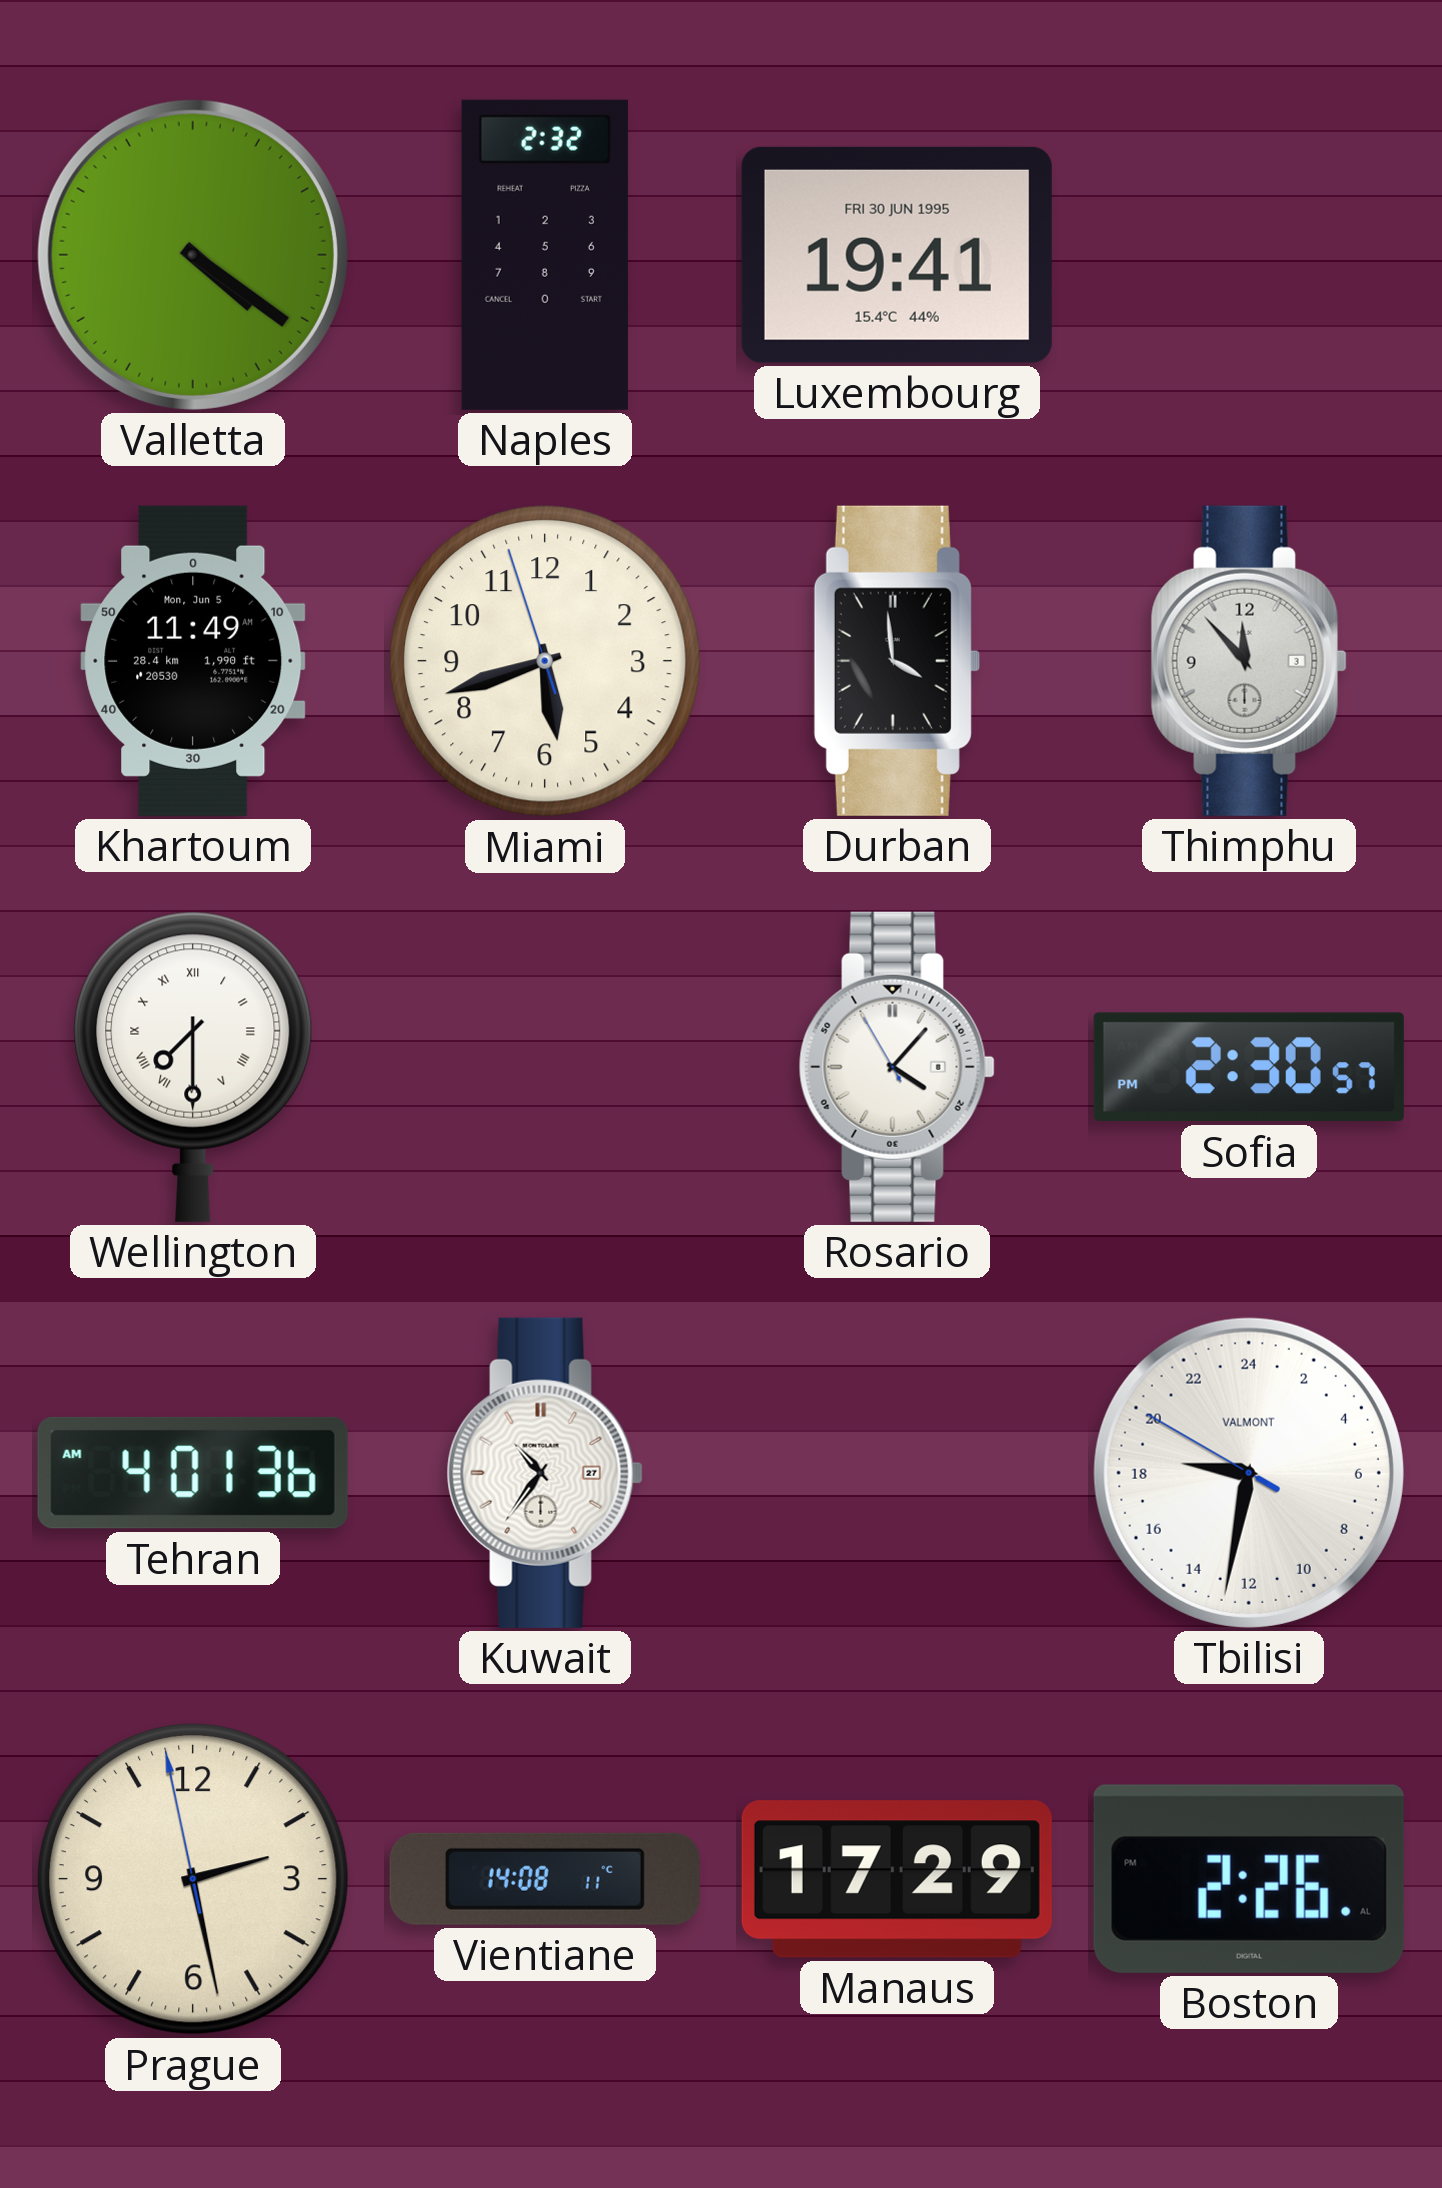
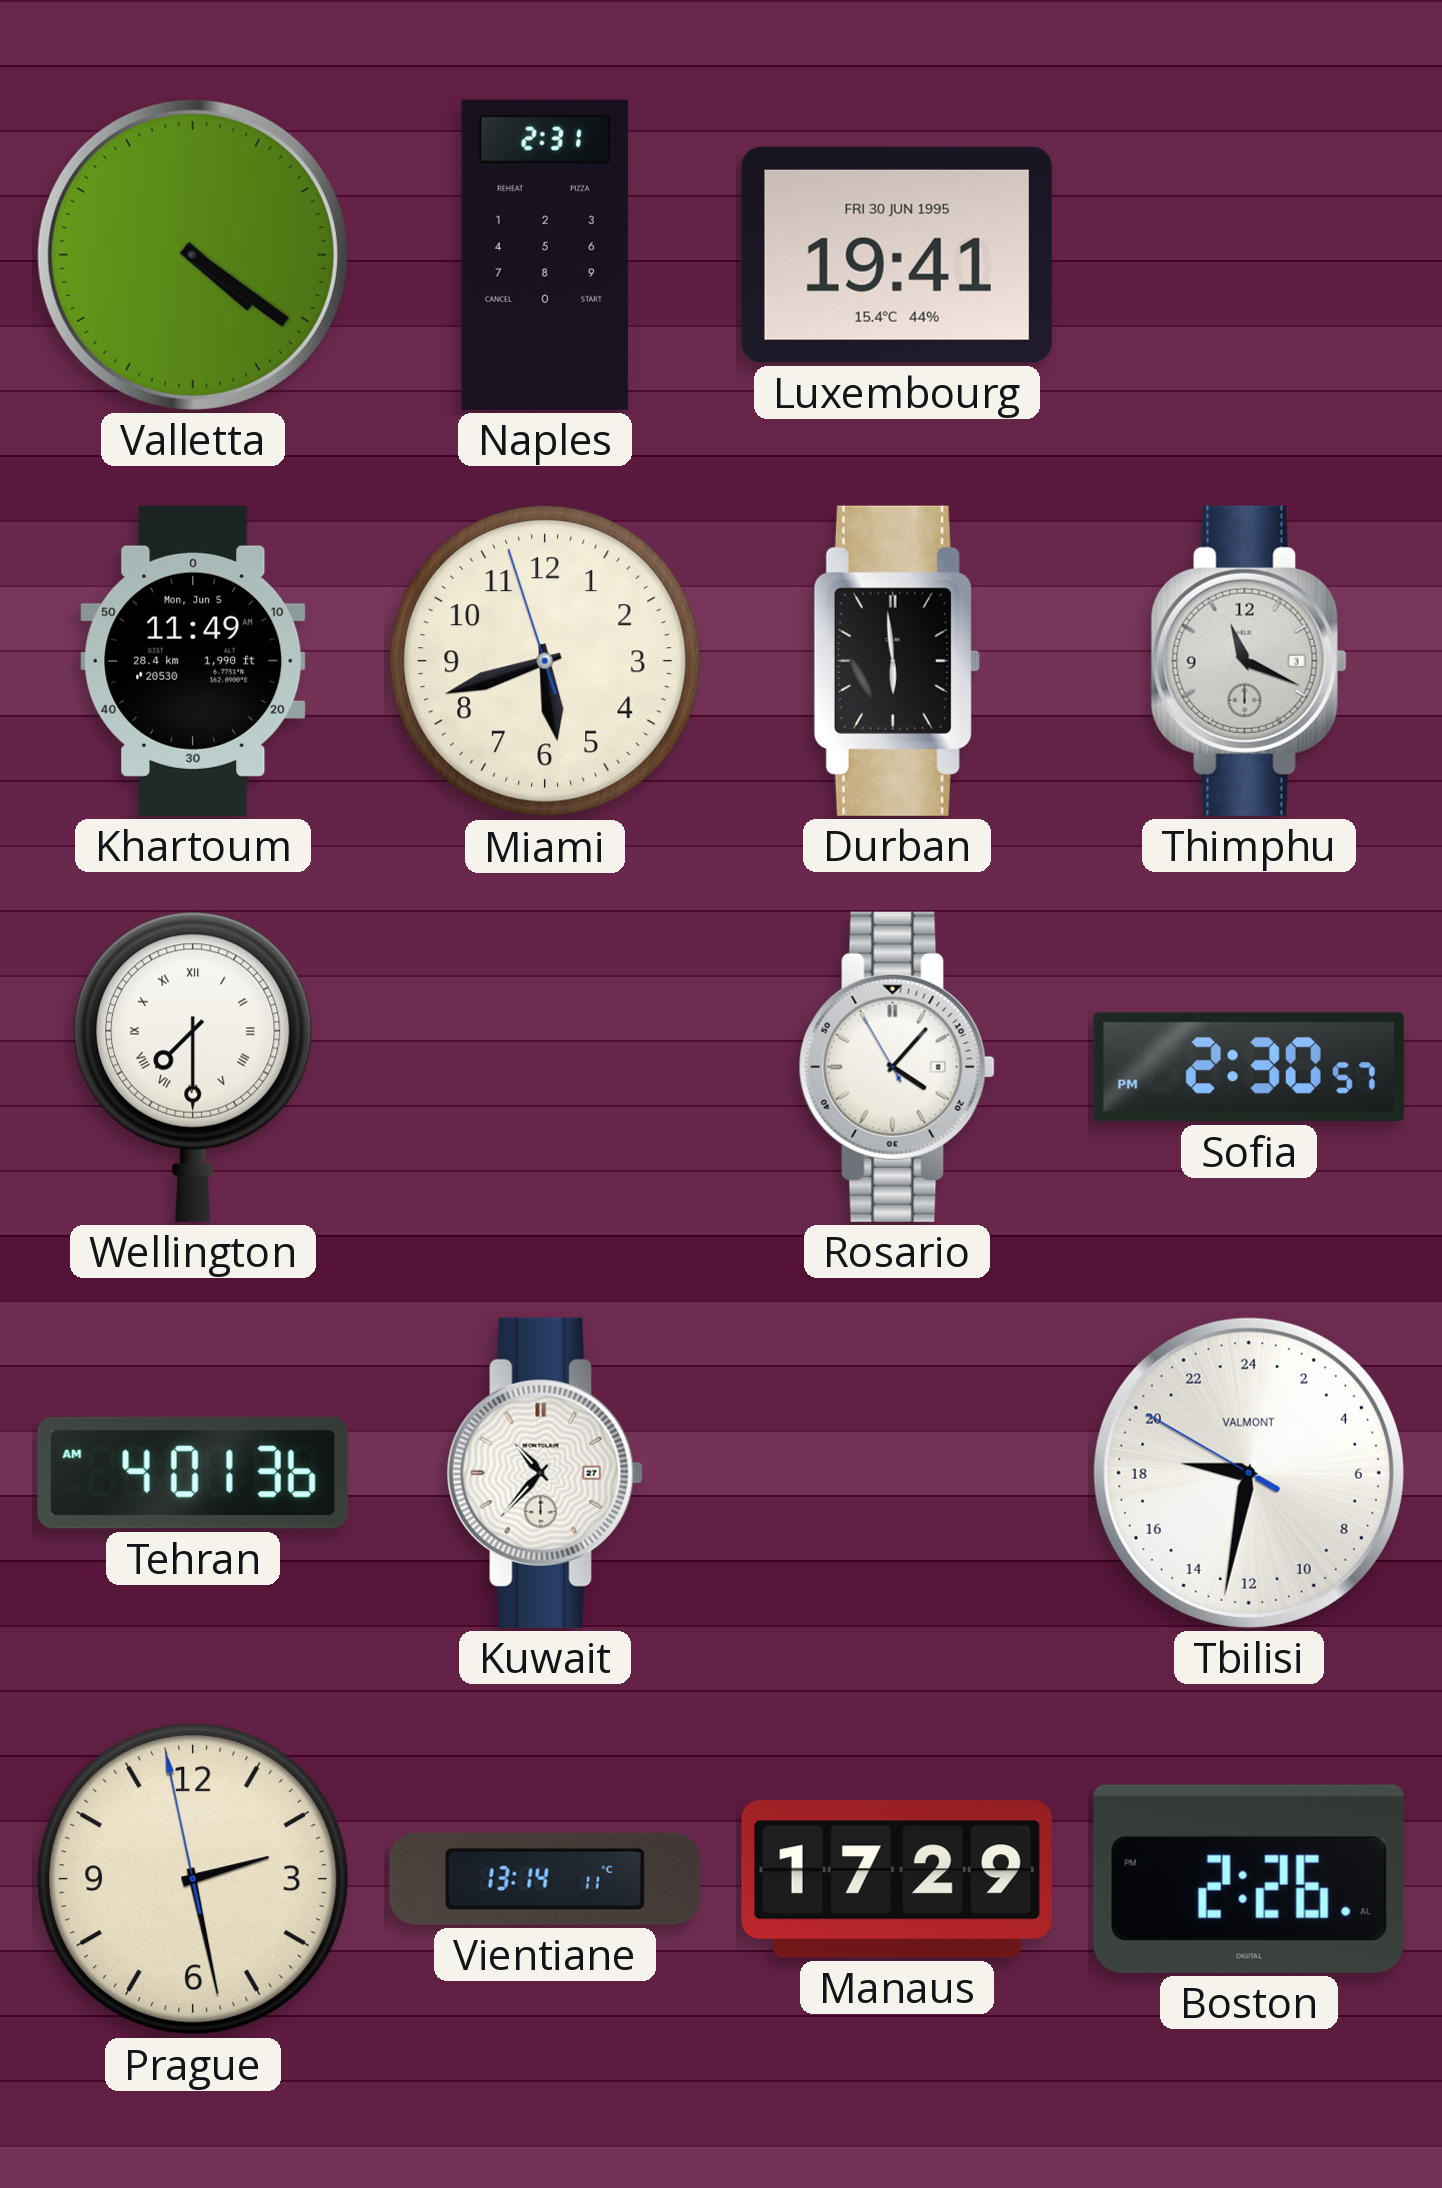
Naples: 2:32 -> 2:31 (545, 255)
Durban: 3:59 -> 5:59 (897, 661)
Thimphu: 11:53 -> 11:19 (1249, 661)
Kuwait: 10:36 -> 10:37 (545, 1473)
Vientiane: 14:08 -> 13:14 (545, 1879)
